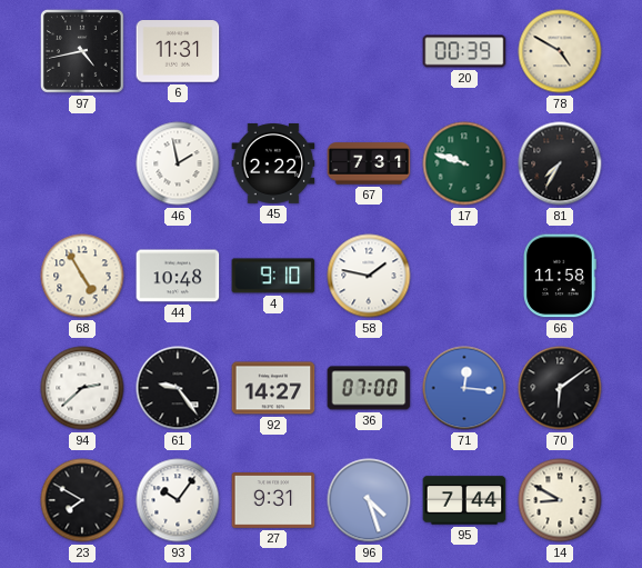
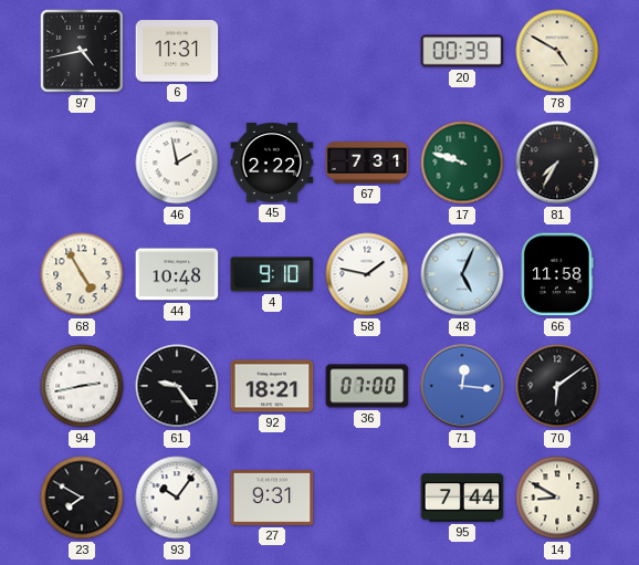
48: none -> 5:04 (462, 274)
94: 2:38 -> 2:43 (82, 386)
92: 14:27 -> 18:21 (272, 386)
96: 4:27 -> none (369, 500)
